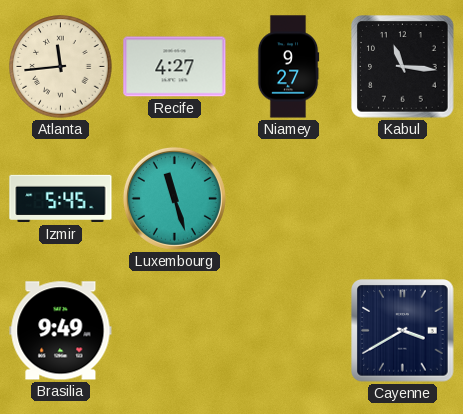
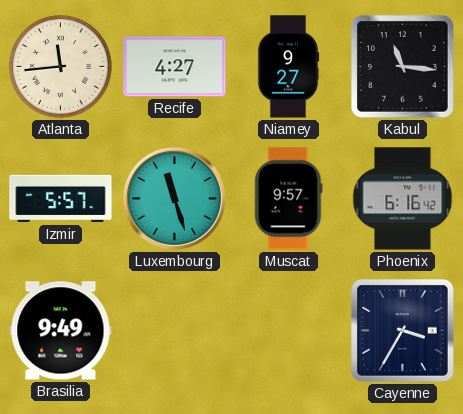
Izmir: 5:45 -> 5:57 (61, 199)
Muscat: none -> 9:57 (289, 199)
Phoenix: none -> 6:16 (403, 199)
Cayenne: 3:40 -> 3:35 (403, 331)
